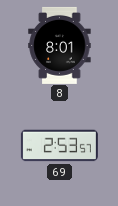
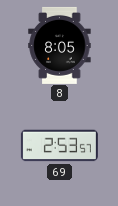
8: 8:01 -> 8:05 (60, 45)
